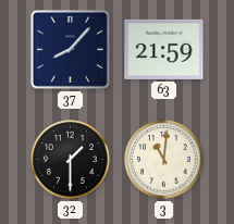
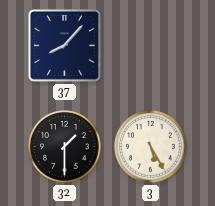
63: 21:59 -> none (164, 49)
3: 11:01 -> 5:25 (151, 147)
